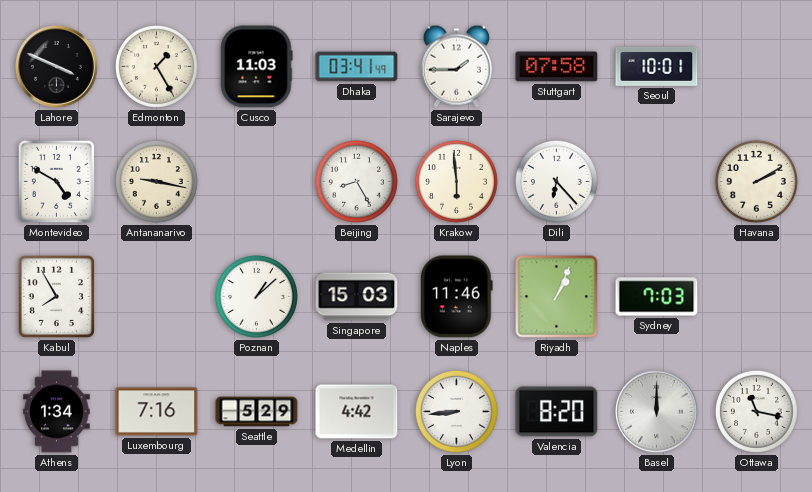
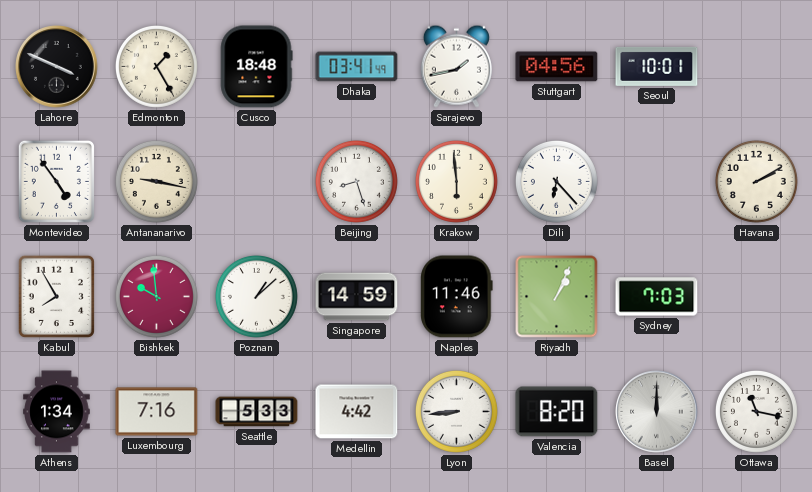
Cusco: 11:03 -> 18:48 (256, 67)
Sarajevo: 1:45 -> 1:43 (456, 66)
Stuttgart: 07:58 -> 04:56 (557, 67)
Montevideo: 4:50 -> 4:54 (56, 181)
Beijing: 8:25 -> 8:27 (356, 181)
Bishkek: none -> 9:59 (156, 296)
Singapore: 15:03 -> 14:59 (357, 297)
Seattle: 5:29 -> 5:33 (257, 412)
